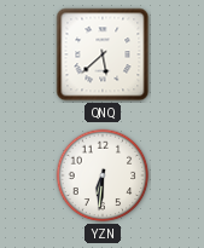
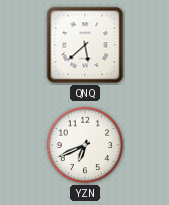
YZN: 6:31 -> 6:41 (85, 145)
